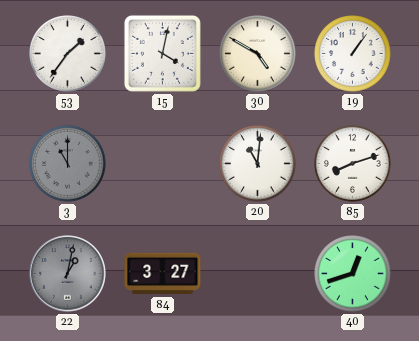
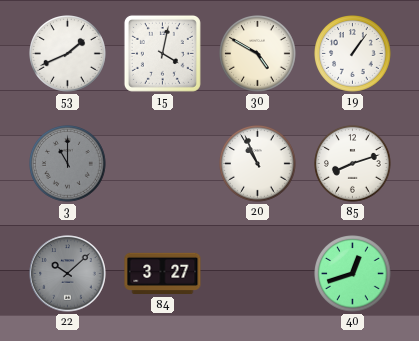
53: 1:36 -> 1:41 (68, 54)
20: 11:01 -> 10:56 (258, 164)
22: 1:02 -> 10:08 (68, 274)
